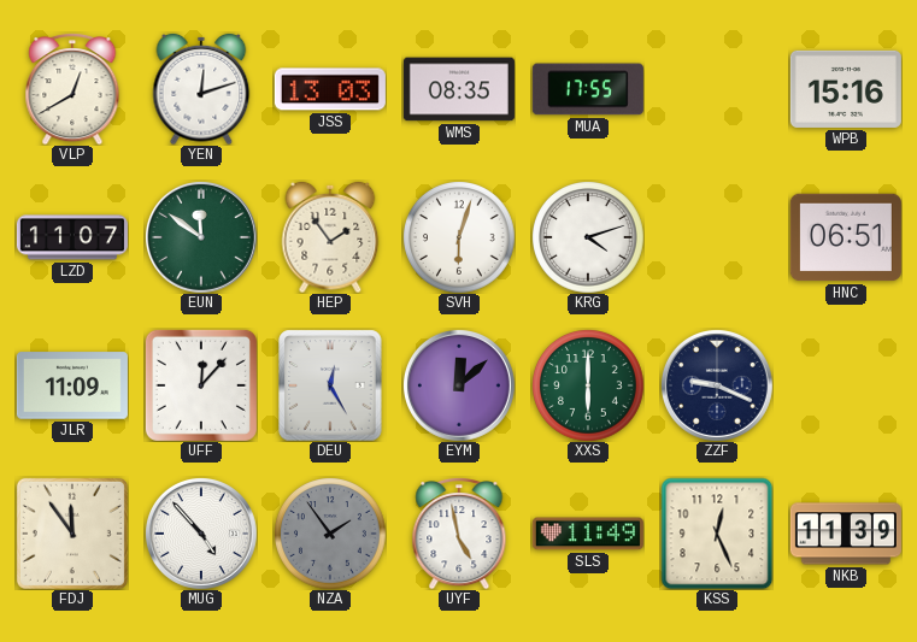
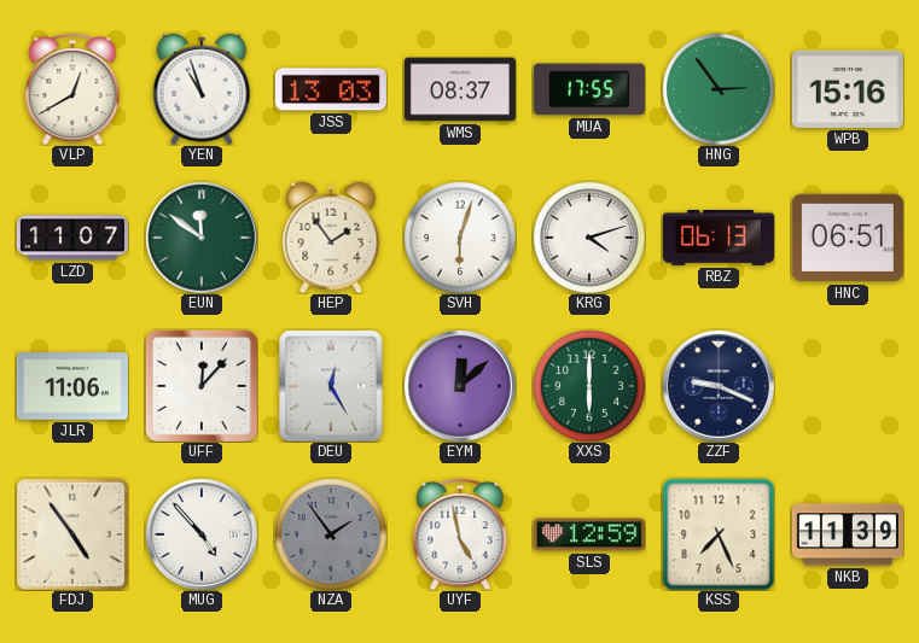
YEN: 12:12 -> 10:57 (202, 89)
WMS: 08:35 -> 08:37 (460, 89)
HNG: none -> 2:54 (719, 89)
RBZ: none -> 06:13 (719, 239)
JLR: 11:09 -> 11:06 (72, 386)
FDJ: 11:54 -> 4:54 (72, 534)
SLS: 11:49 -> 12:59 (589, 534)
KSS: 12:26 -> 7:26 (719, 534)
